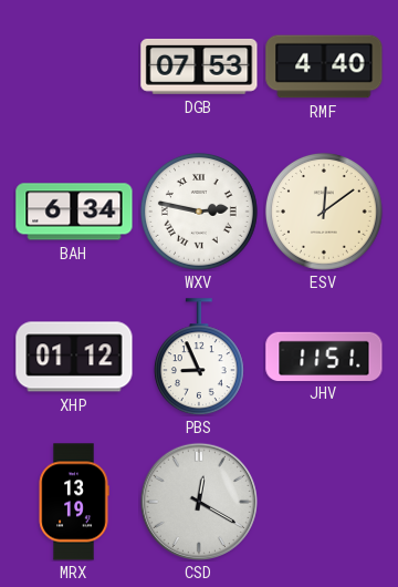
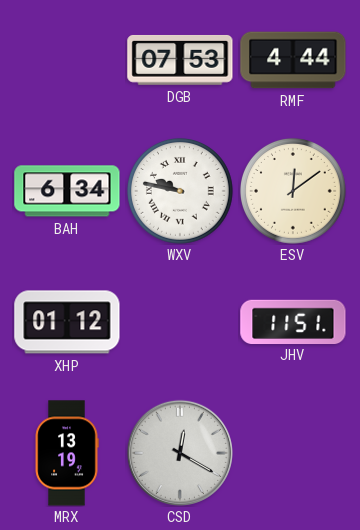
RMF: 4:40 -> 4:44 (293, 60)
WXV: 2:47 -> 9:47 (180, 191)
PBS: 8:56 -> none (199, 357)
